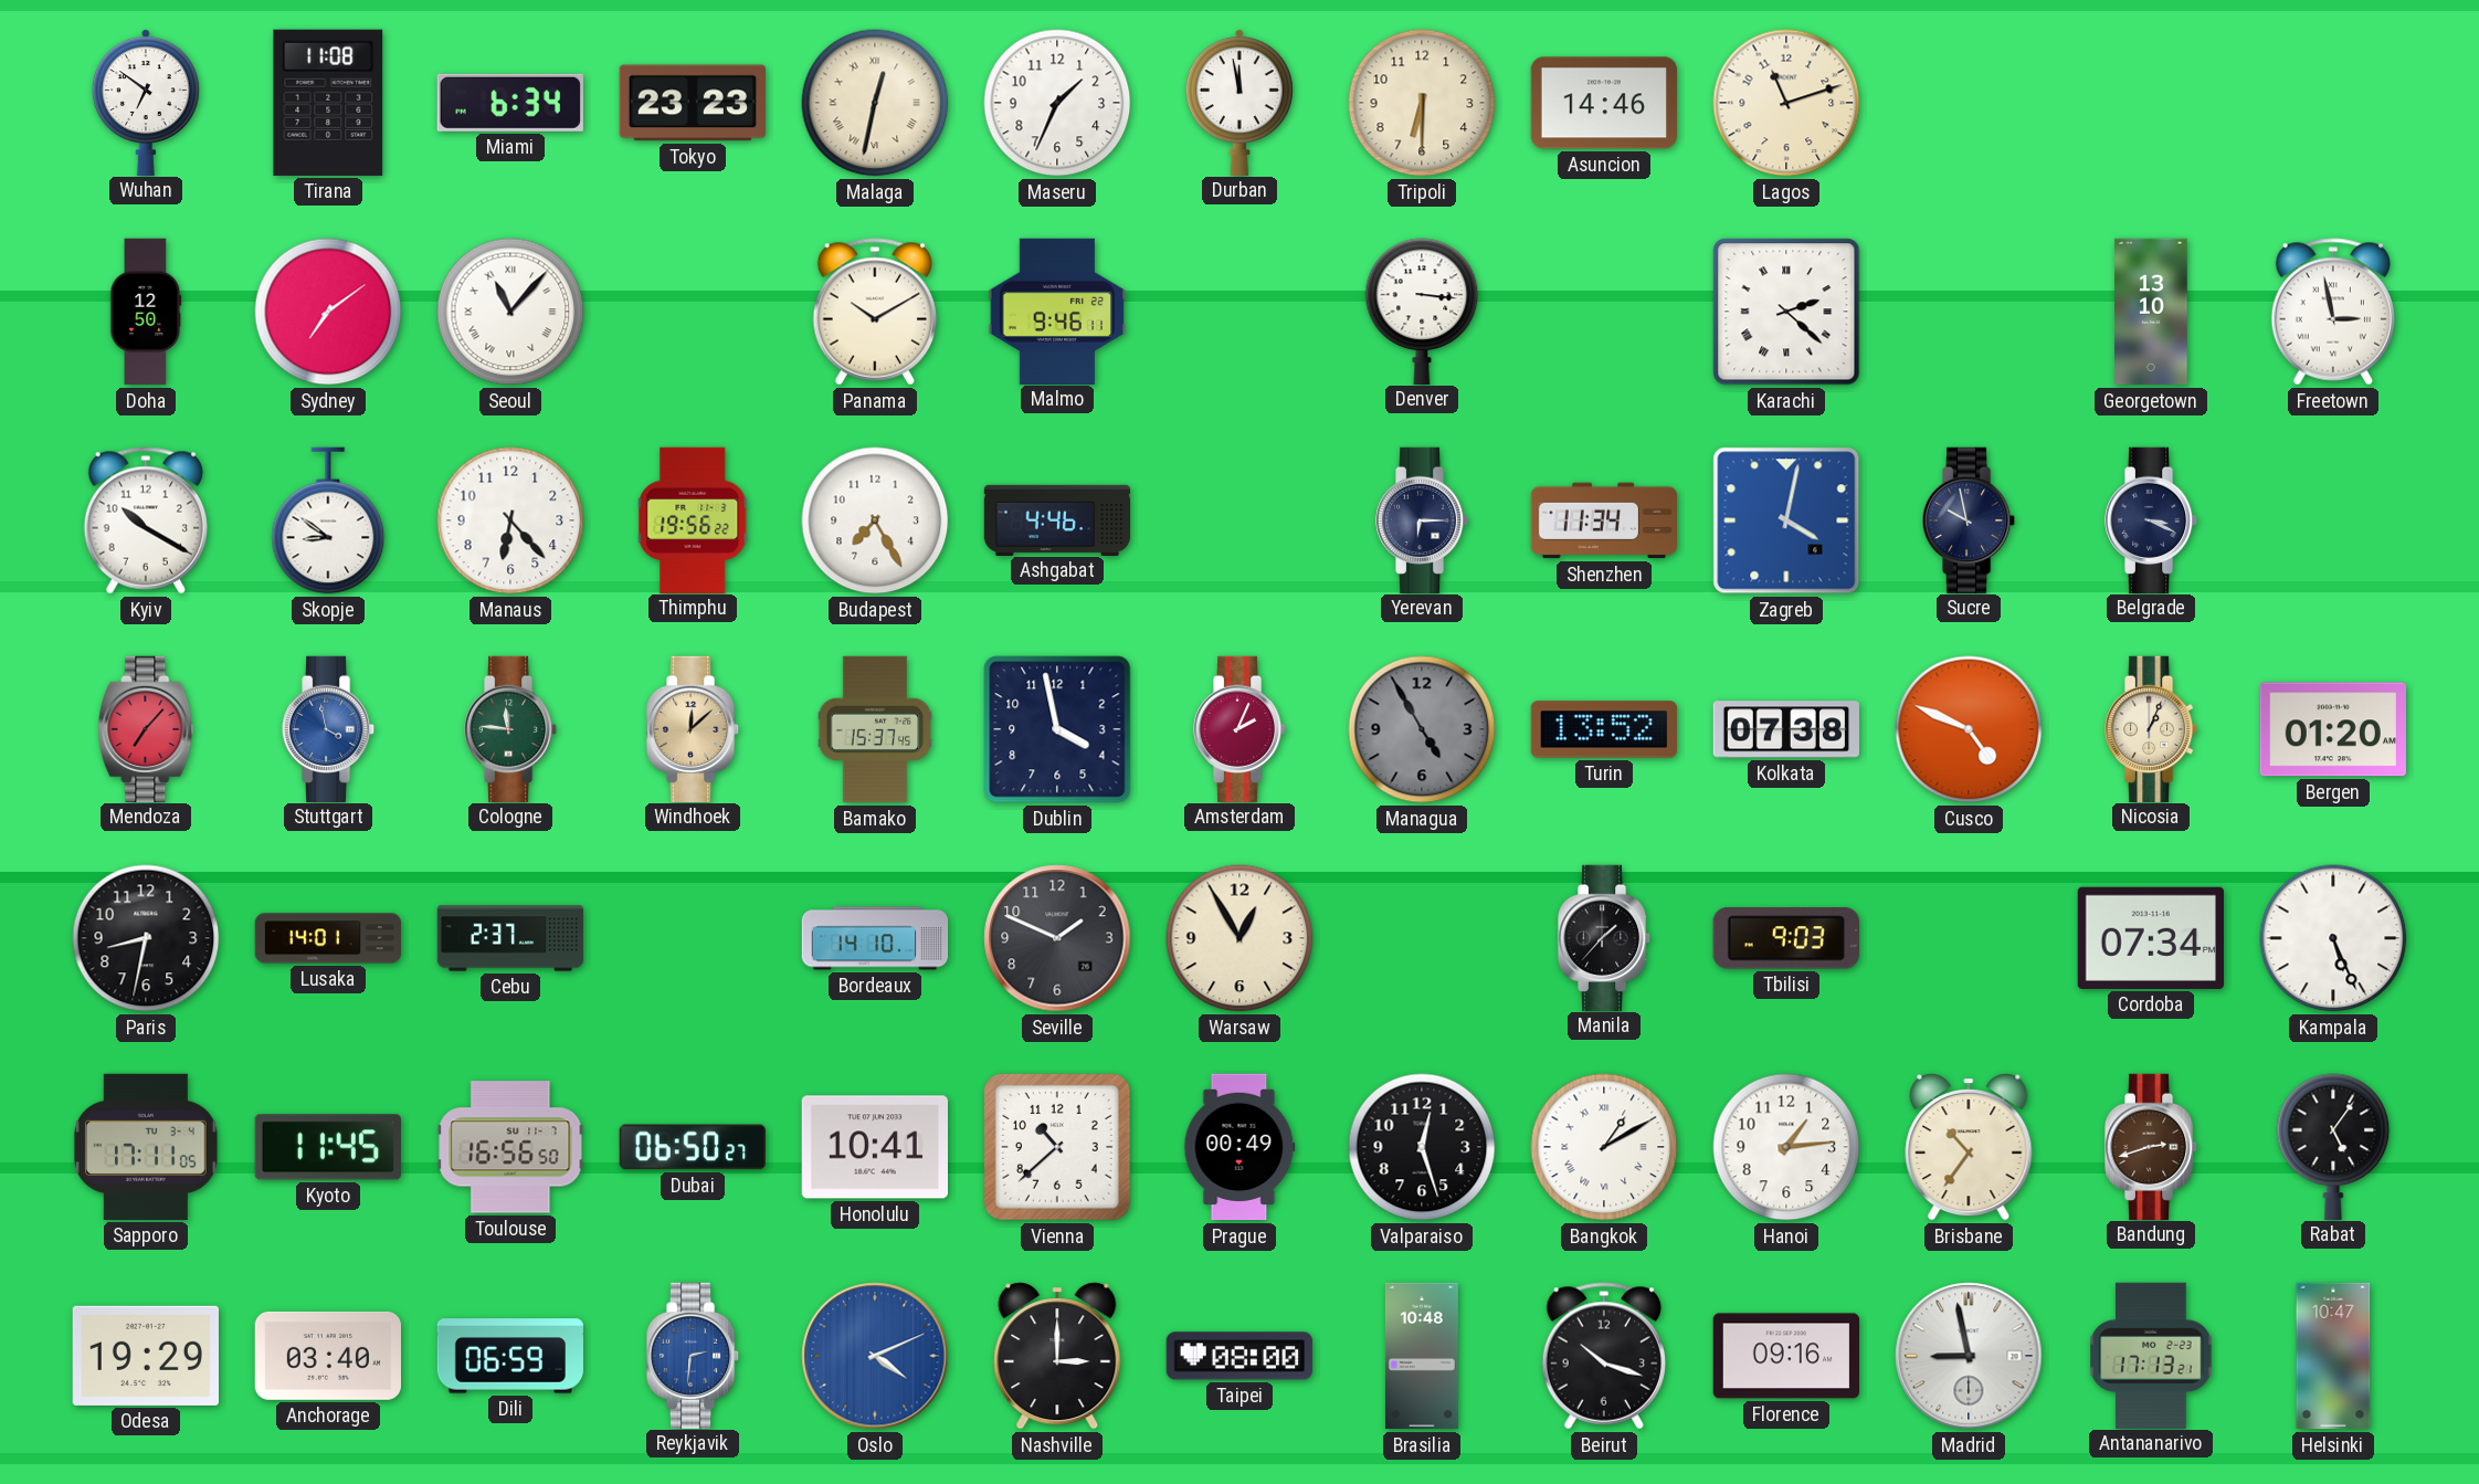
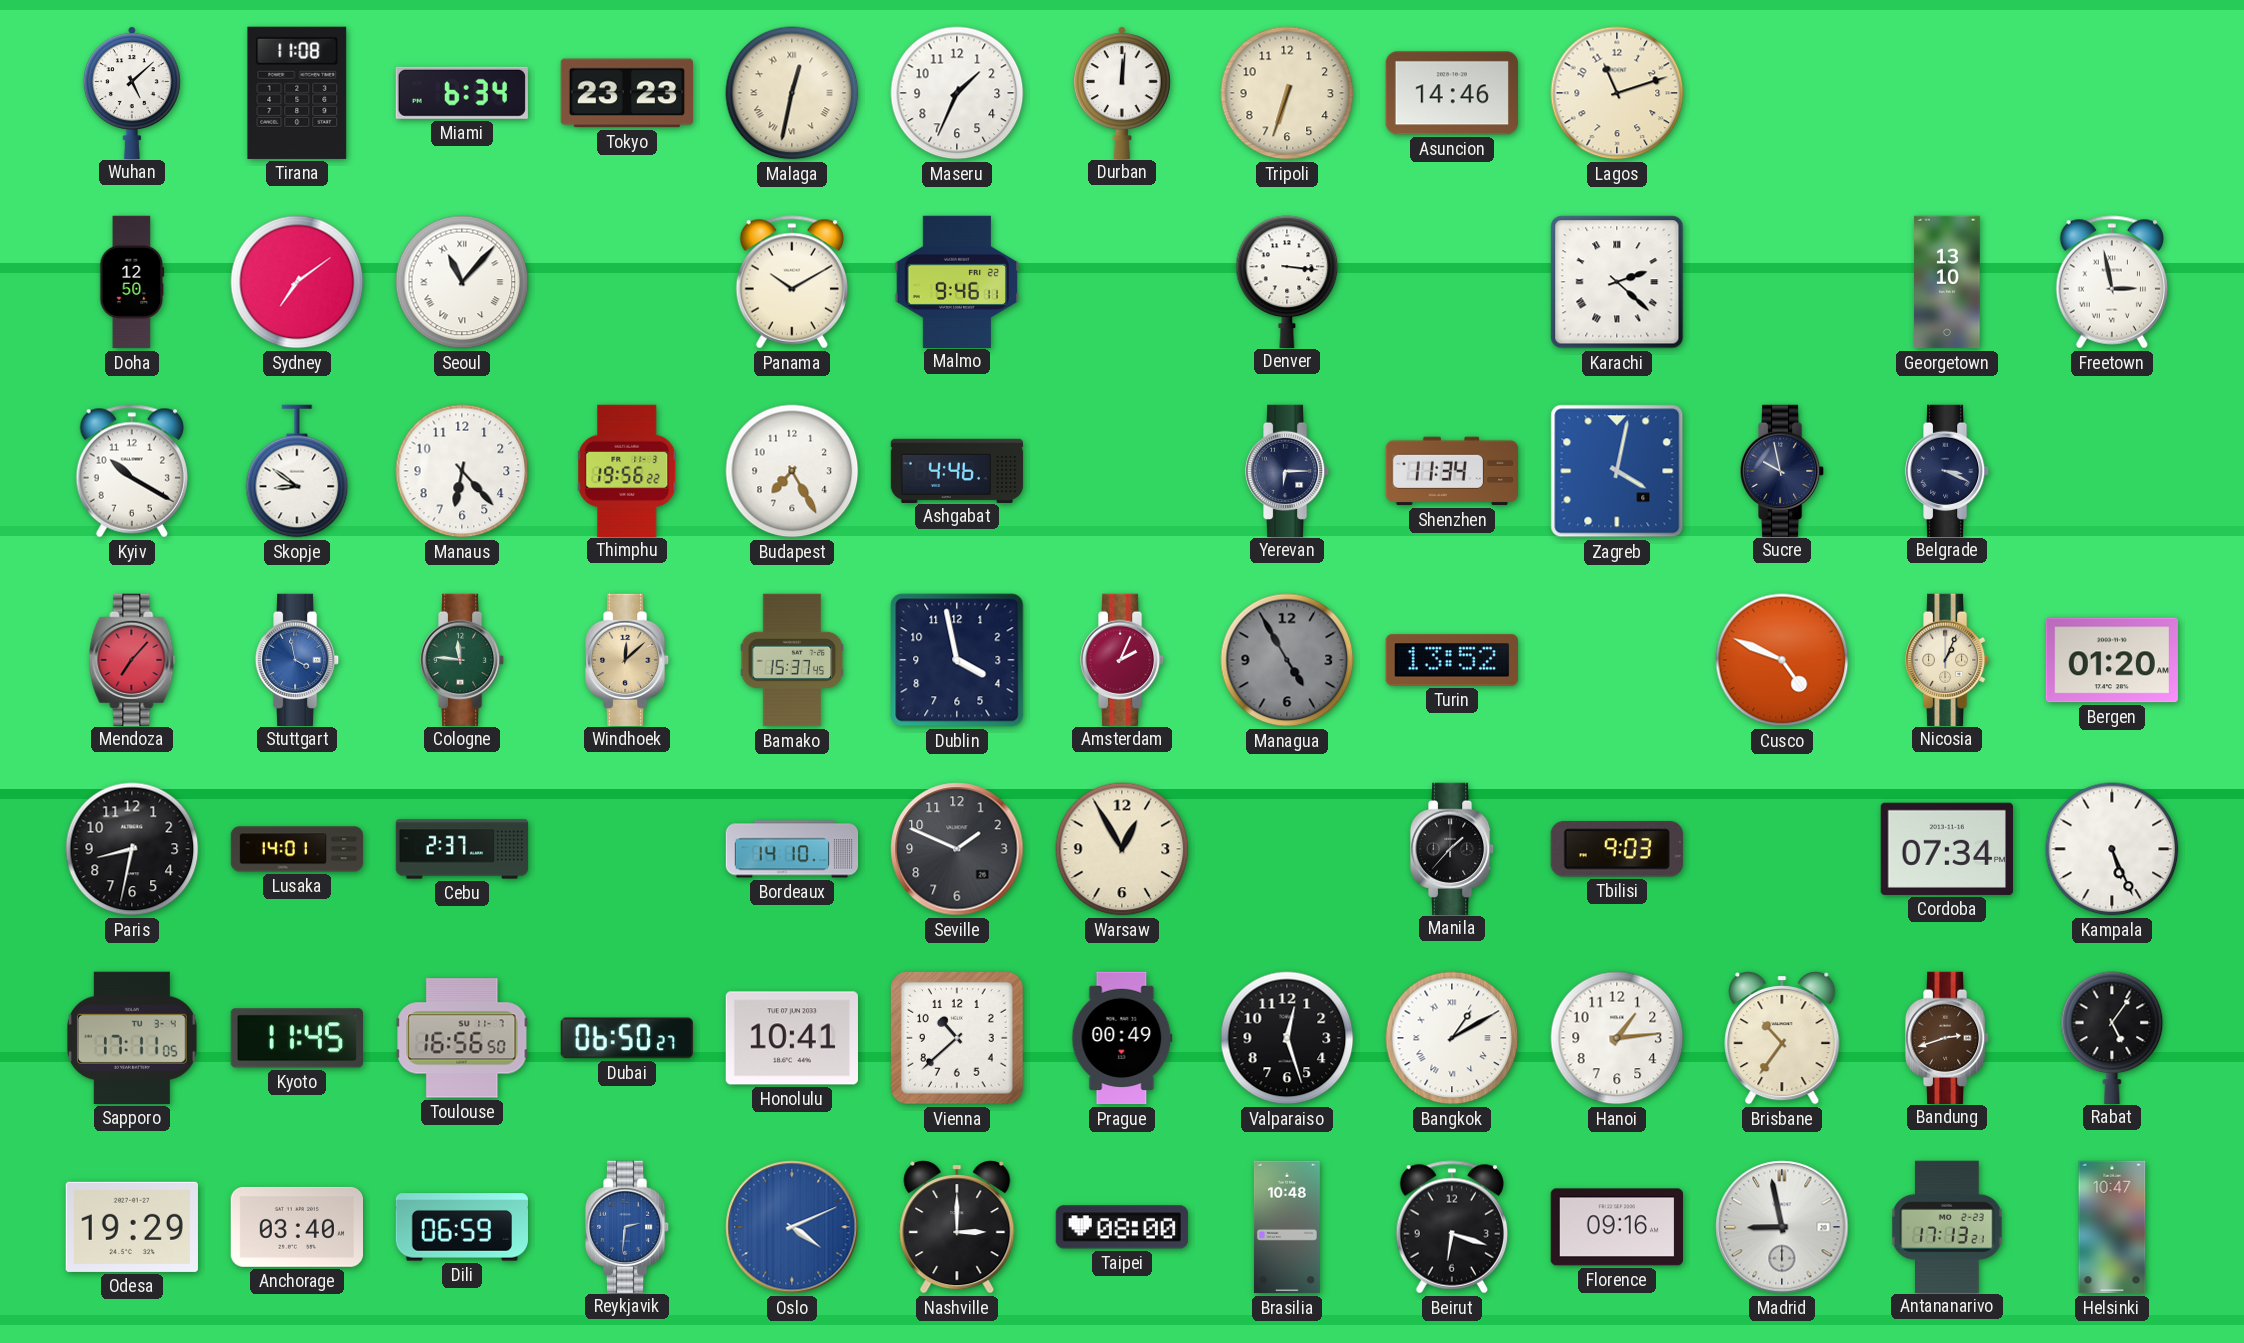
Wuhan: 6:51 -> 5:08 (132, 92)
Durban: 11:58 -> 12:01 (1122, 92)
Tripoli: 6:30 -> 6:33 (1287, 93)
Kolkata: 07:38 -> none (1786, 729)
Beirut: 10:18 -> 6:18 (1451, 1227)
